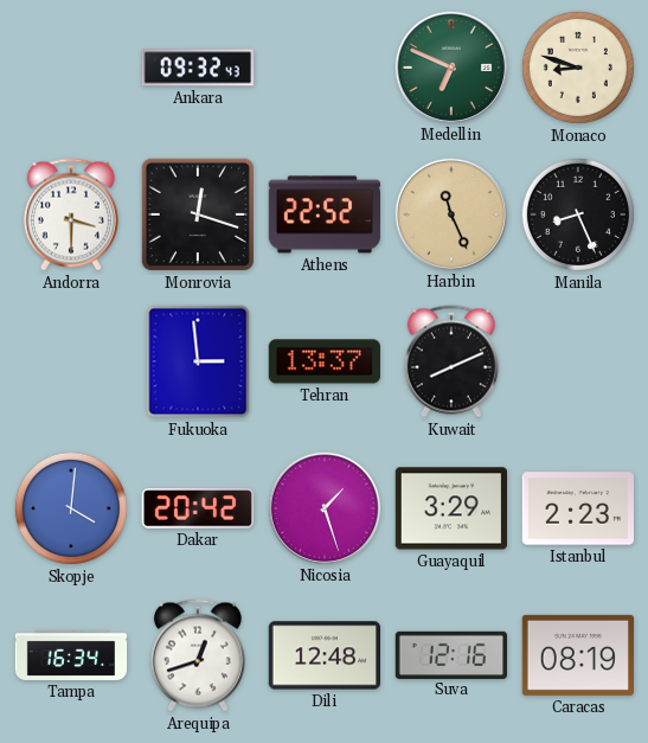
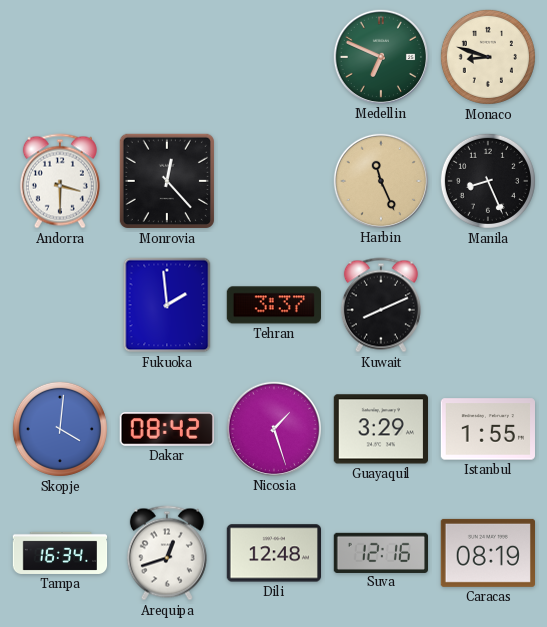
Ankara: 09:32 -> none (197, 68)
Monrovia: 12:18 -> 12:23 (167, 181)
Athens: 22:52 -> none (323, 214)
Fukuoka: 2:59 -> 1:59 (167, 305)
Tehran: 13:37 -> 3:37 (273, 305)
Dakar: 20:42 -> 08:42 (167, 429)
Istanbul: 2:23 -> 1:55 (487, 429)
